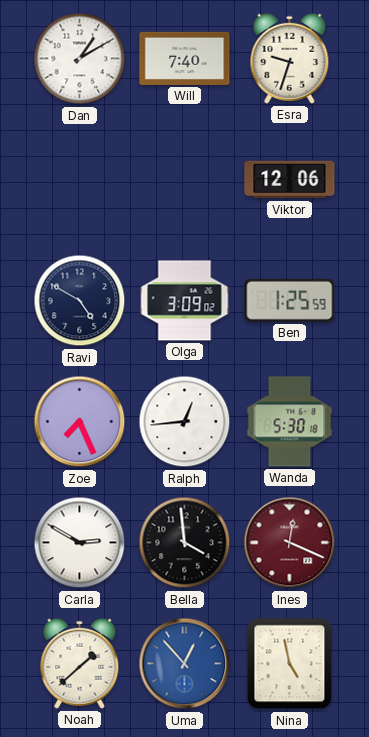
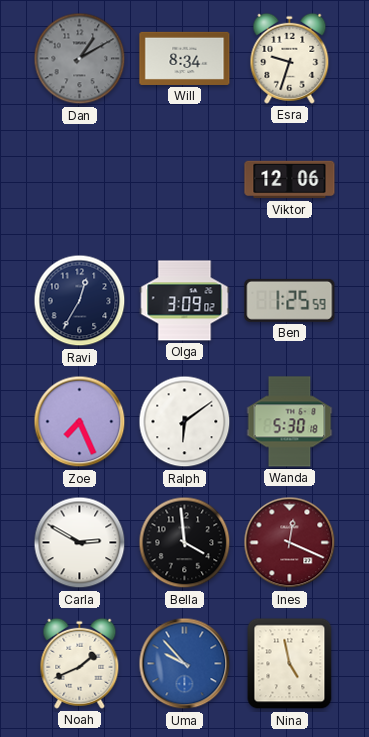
Dan dial: white -> grey (80, 59)
Will: 7:40 -> 8:34 (185, 58)
Ravi: 4:50 -> 12:35 (80, 301)
Ralph: 12:44 -> 6:09 (185, 422)
Noah: 1:38 -> 1:41 (80, 663)
Uma: 12:53 -> 9:53 (185, 664)
